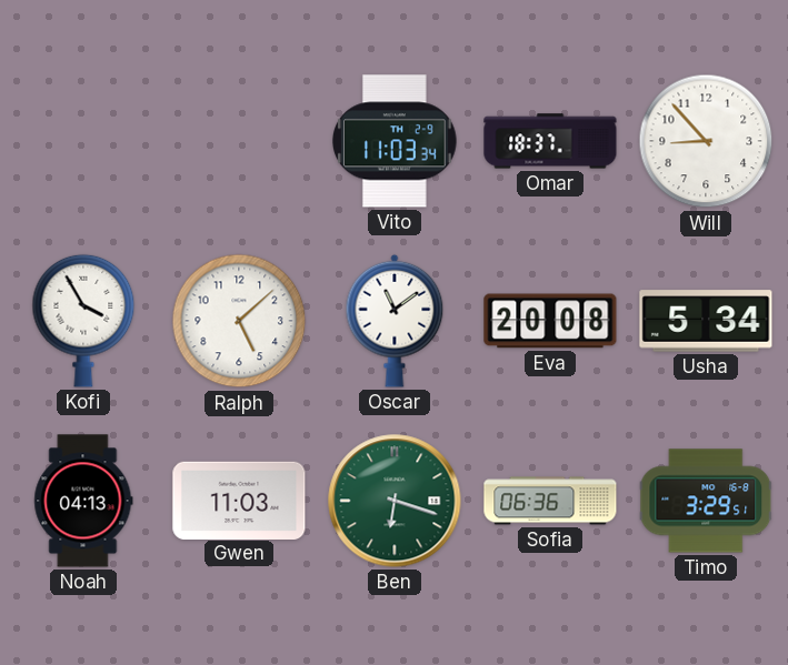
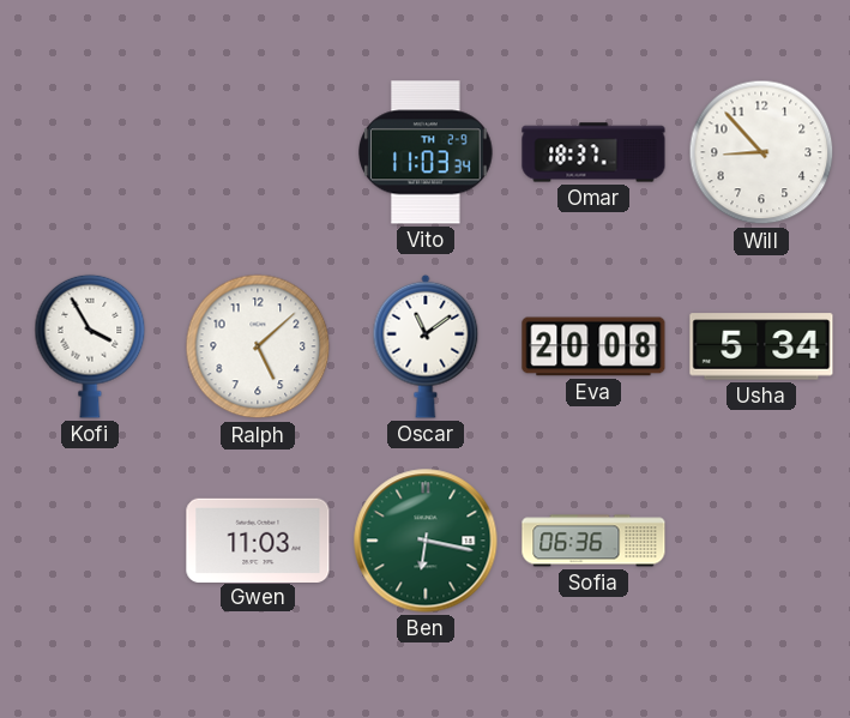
Noah: 04:13 -> none (83, 501)
Ben: 6:18 -> 6:17 (426, 541)
Timo: 3:29 -> none (706, 501)
